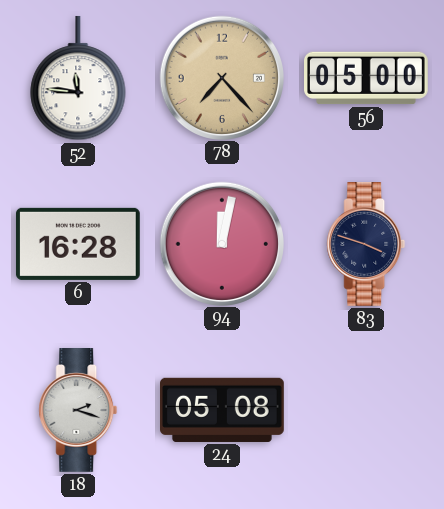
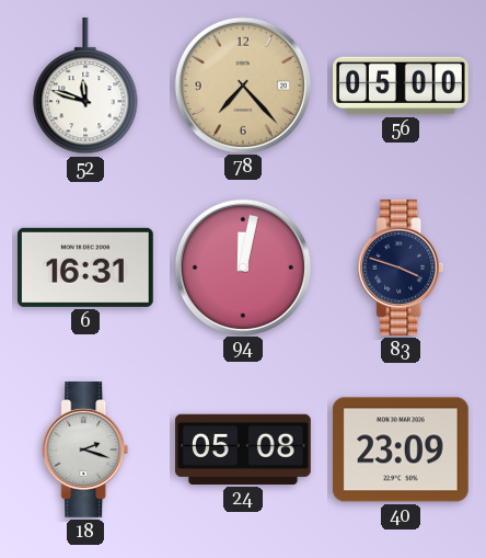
52: 11:46 -> 11:48 (85, 86)
6: 16:28 -> 16:31 (85, 267)
40: none -> 23:09 (401, 449)
